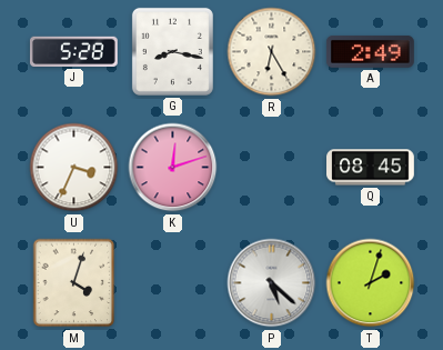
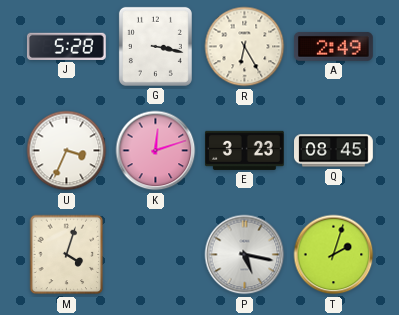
G: 8:17 -> 3:17 (155, 46)
E: none -> 3:23 (244, 150)
P: 5:22 -> 5:17 (245, 255)
